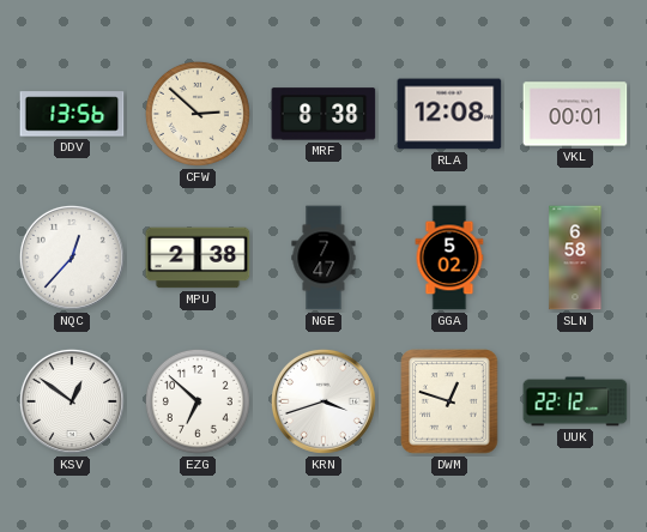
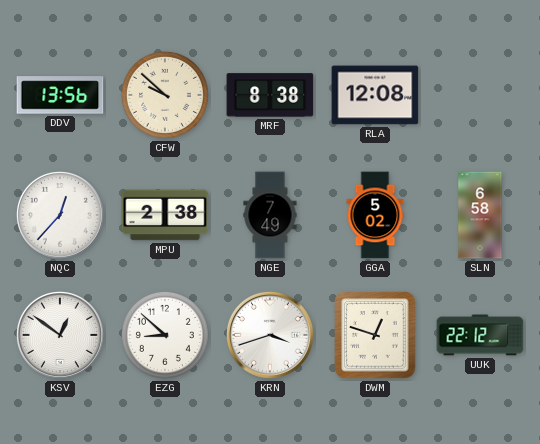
CFW: 2:52 -> 9:52 (165, 95)
VKL: 00:01 -> none (575, 114)
NGE: 7:47 -> 7:49 (270, 215)
EZG: 6:52 -> 8:52 (165, 335)
